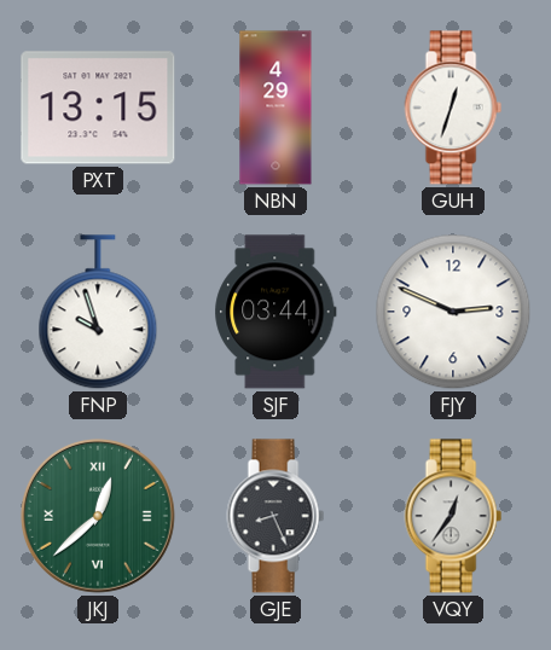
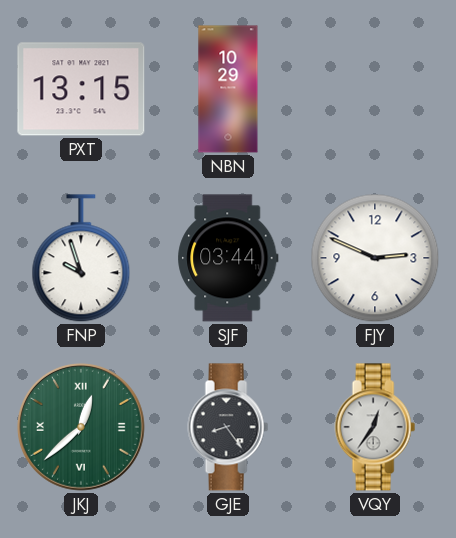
NBN: 4:29 -> 10:29 (228, 89)
GUH: 12:33 -> none (453, 108)
GJE: 8:26 -> 8:24 (228, 427)
